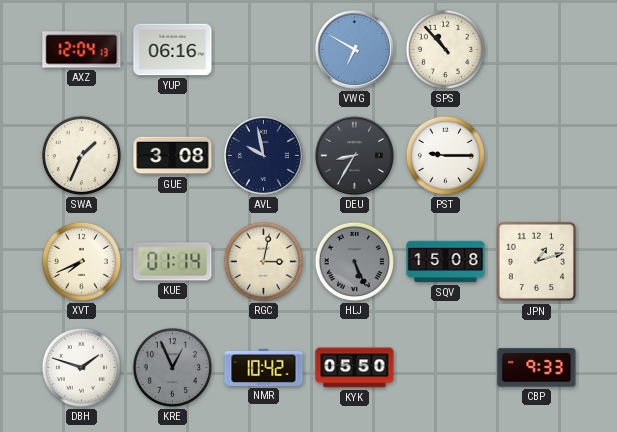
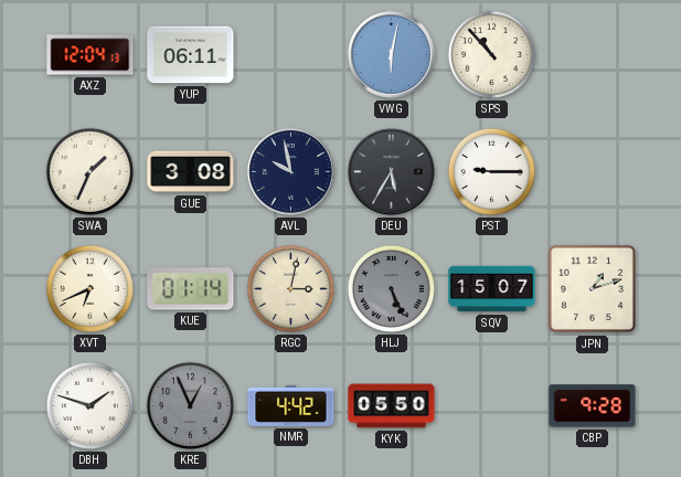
YUP: 06:16 -> 06:11 (191, 55)
VWG: 6:50 -> 6:02 (391, 54)
DEU: 8:35 -> 5:35 (391, 171)
XVT: 7:41 -> 6:41 (89, 288)
SQV: 15:08 -> 15:07 (492, 289)
NMR: 10:42 -> 4:42 (291, 405)
CBP: 9:33 -> 9:28 (593, 406)
